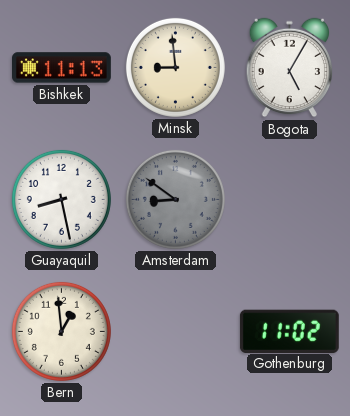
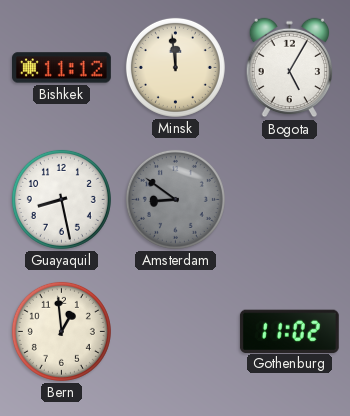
Bishkek: 11:13 -> 11:12 (62, 68)
Minsk: 8:59 -> 11:59 (175, 67)
